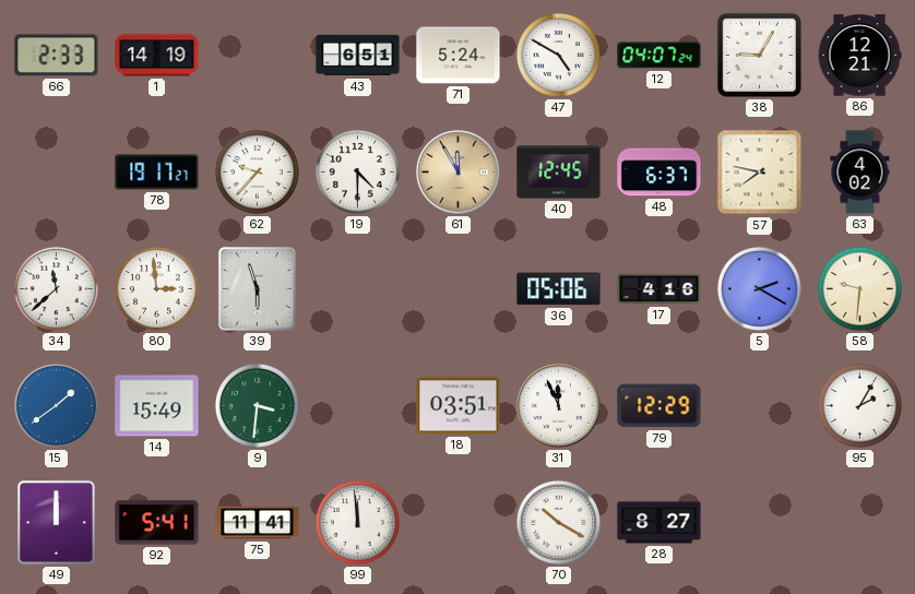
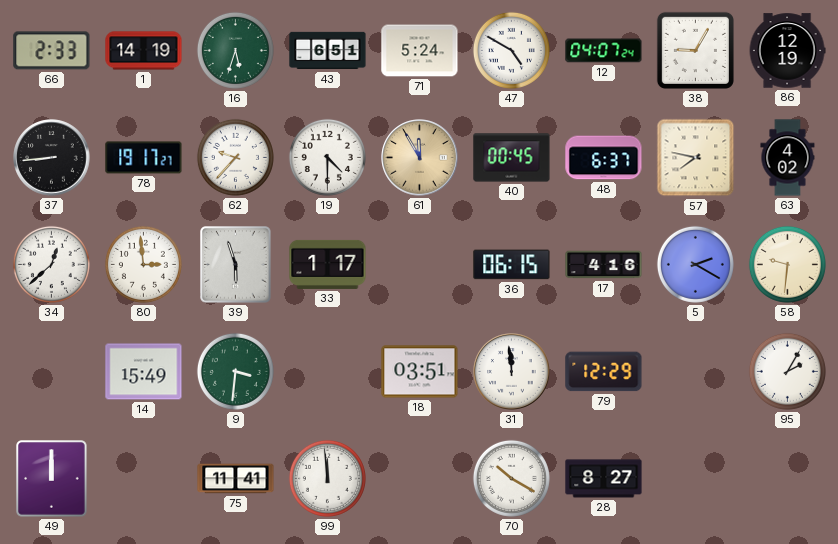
16: none -> 5:33 (235, 50)
86: 12:21 -> 12:19 (787, 51)
37: none -> 8:44 (52, 158)
40: 12:45 -> 00:45 (512, 158)
34: 11:38 -> 12:38 (51, 264)
33: none -> 1:17 (328, 264)
36: 05:06 -> 06:15 (512, 265)
15: 1:39 -> none (56, 405)
31: 11:56 -> 11:59 (512, 372)
92: 5:41 -> none (157, 523)
